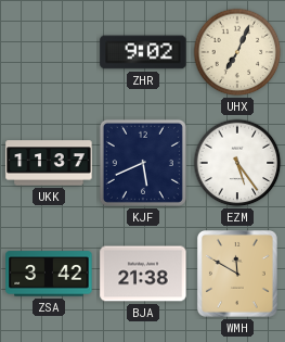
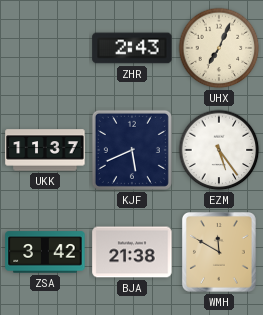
ZHR: 9:02 -> 2:43 (132, 48)
